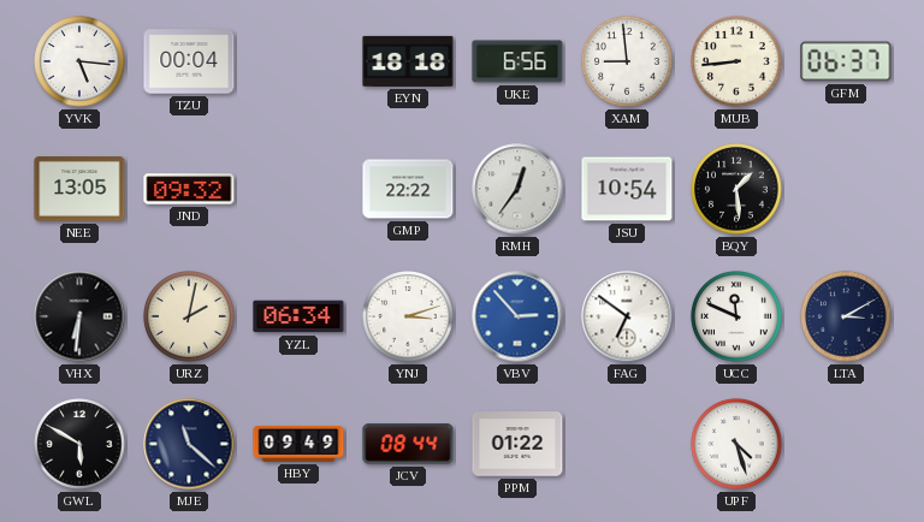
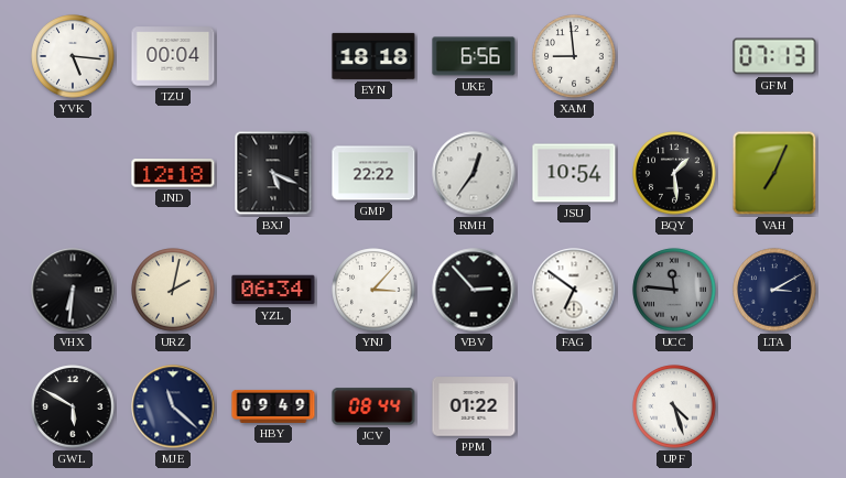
MUB: 8:44 -> none (736, 61)
GFM: 06:37 -> 07:13 (774, 56)
NEE: 13:05 -> none (79, 190)
JND: 09:32 -> 12:18 (173, 173)
BXJ: none -> 5:19 (273, 173)
VAH: none -> 7:04 (774, 173)
YNJ: 3:12 -> 3:07 (373, 290)
VBV dial: blue -> black (474, 290)
UCC: 11:49 -> 11:46 (674, 290)
UCC dial: white -> grey (674, 290)
